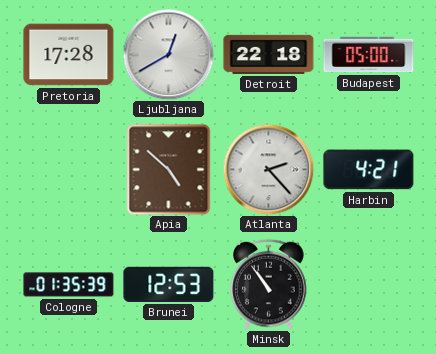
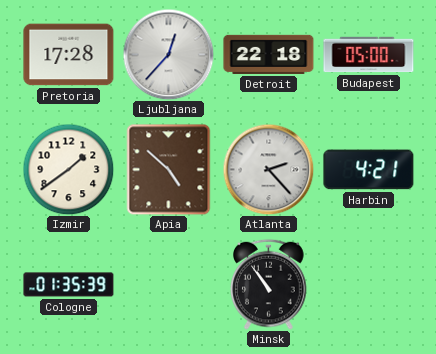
Ljubljana: 12:40 -> 12:37 (168, 54)
Izmir: none -> 1:39 (68, 169)
Brunei: 12:53 -> none (169, 284)
